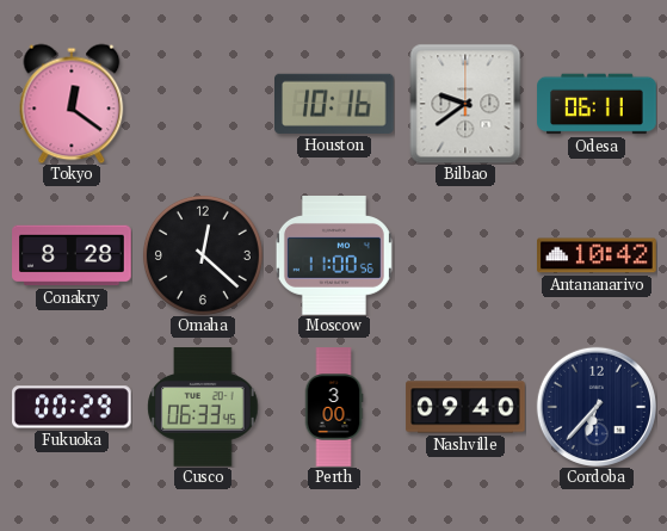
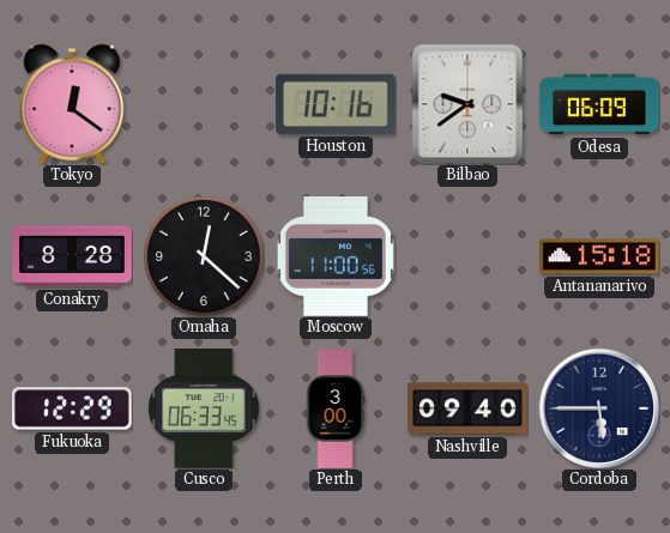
Odesa: 06:11 -> 06:09 (599, 104)
Antananarivo: 10:42 -> 15:18 (599, 256)
Fukuoka: 00:29 -> 12:29 (72, 408)
Cordoba: 6:37 -> 5:45 (599, 408)
